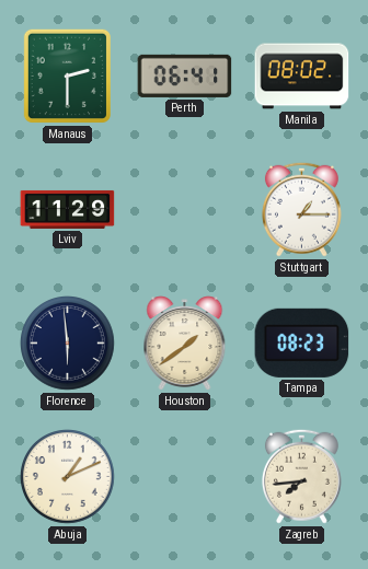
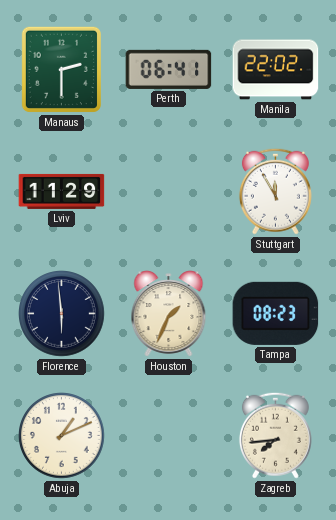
Manila: 08:02 -> 22:02 (276, 70)
Stuttgart: 1:15 -> 11:55 (275, 191)
Houston: 1:39 -> 1:34 (169, 314)
